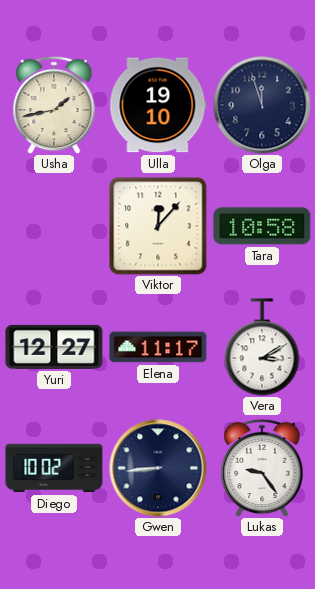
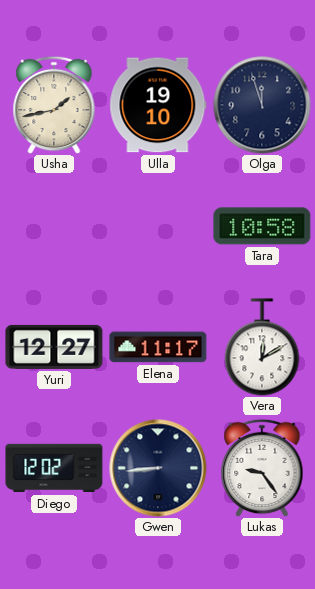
Viktor: 12:07 -> none (158, 226)
Vera: 3:10 -> 12:10 (262, 347)
Diego: 10:02 -> 12:02 (54, 468)
